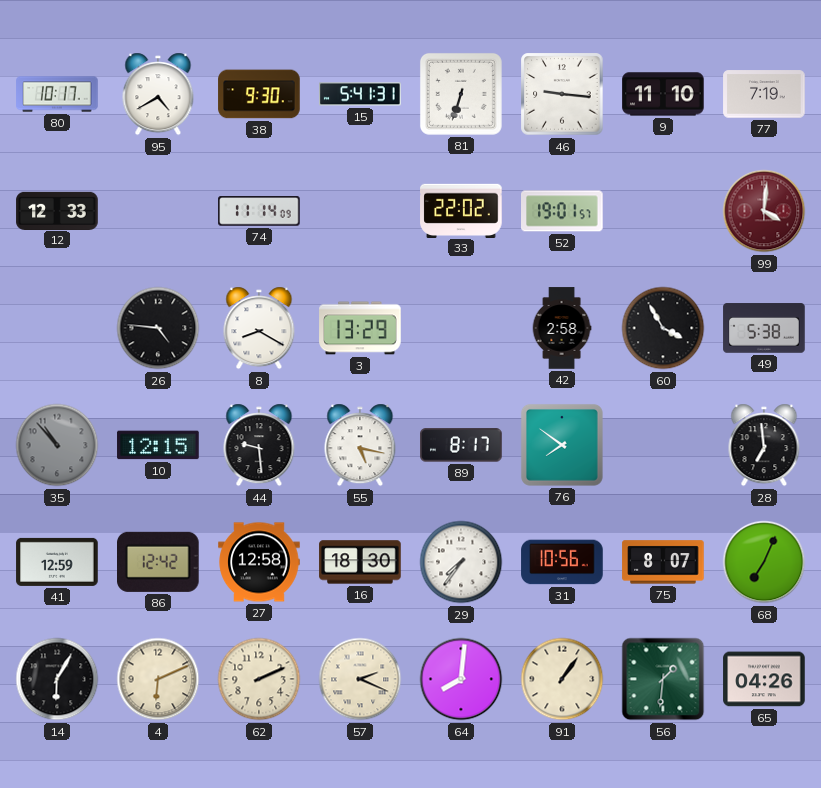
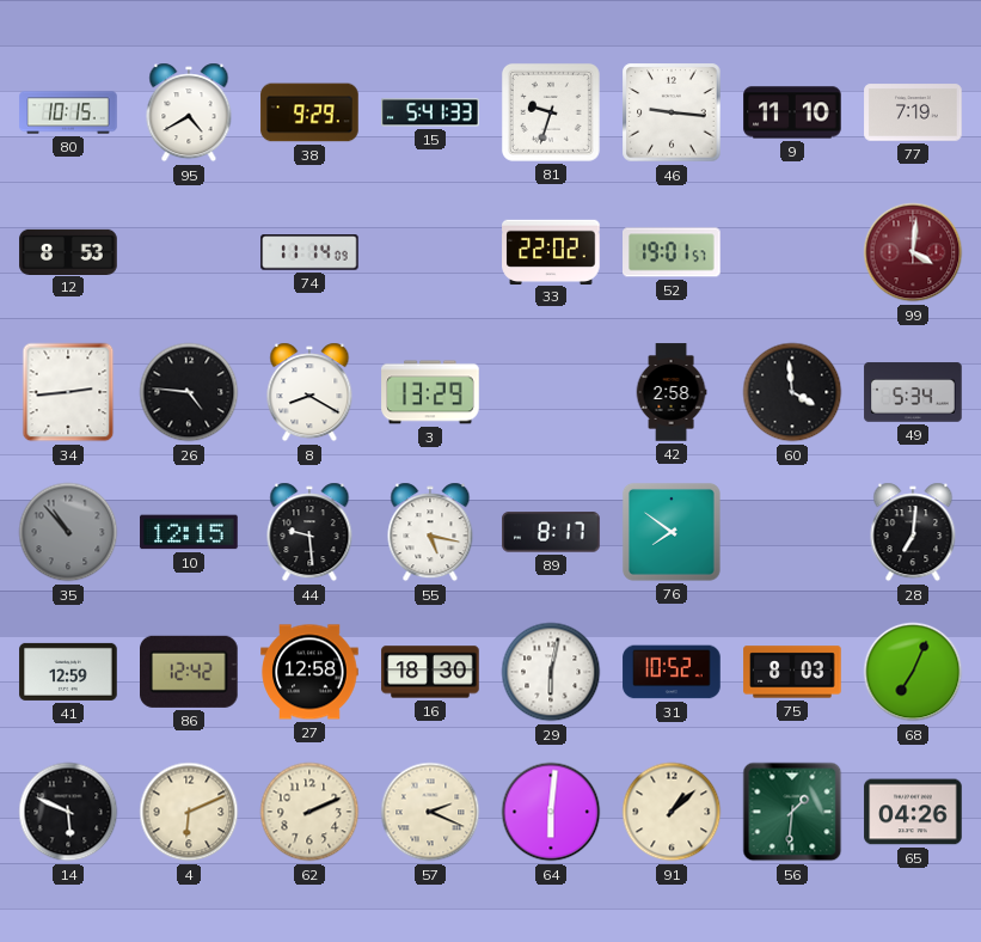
80: 10:17 -> 10:15 (68, 112)
38: 9:30 -> 9:29 (309, 112)
15: 5:41:31 -> 5:41:33 (430, 112)
81: 6:33 -> 9:33 (551, 112)
12: 12:33 -> 8:53 (68, 251)
34: none -> 2:44 (68, 392)
60: 3:55 -> 3:59 (792, 392)
49: 5:38 -> 5:34 (913, 392)
28: 6:59 -> 7:01 (913, 532)
29: 7:36 -> 6:02 (551, 672)
31: 10:56 -> 10:52 (672, 672)
75: 8:07 -> 8:03 (792, 672)
14: 6:05 -> 5:49 (68, 812)
64: 8:01 -> 6:01 (551, 812)
91: 1:06 -> 1:08 (672, 812)
